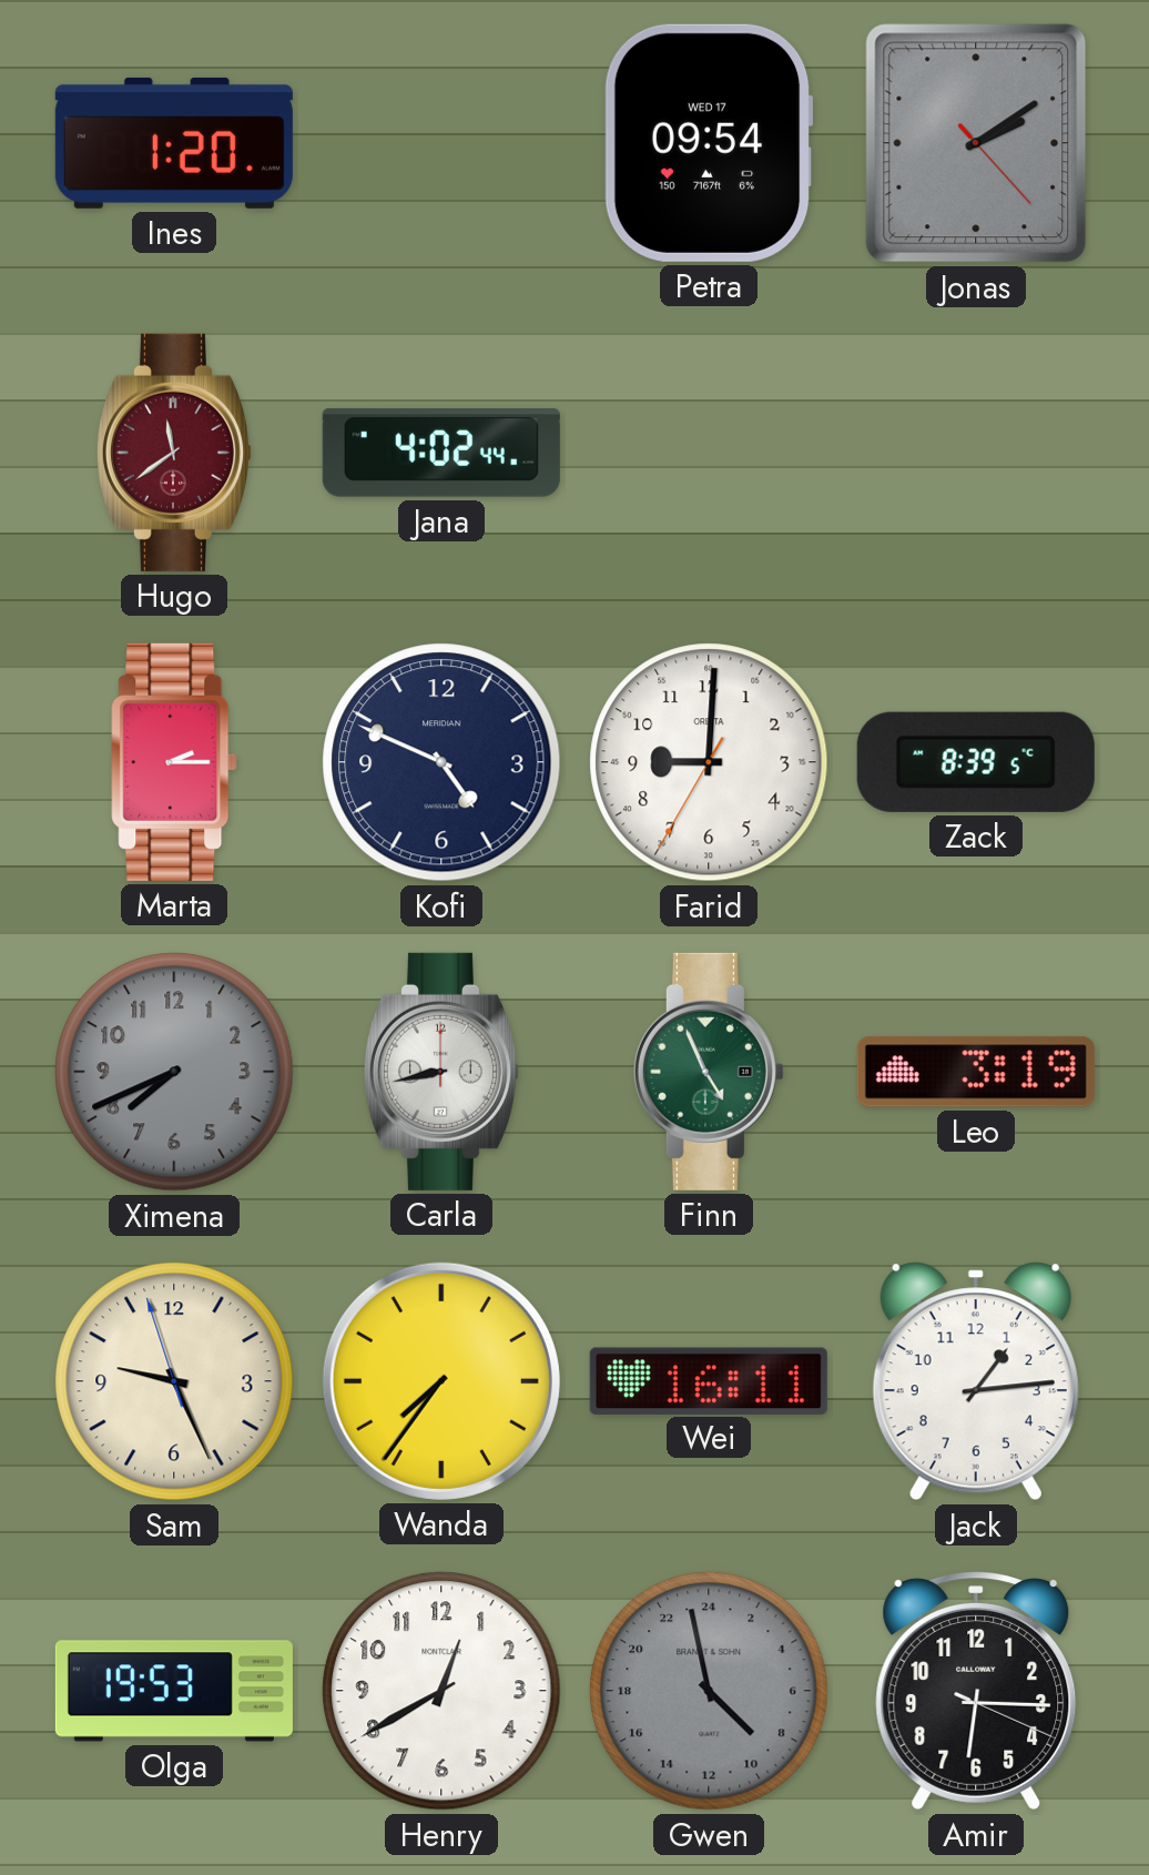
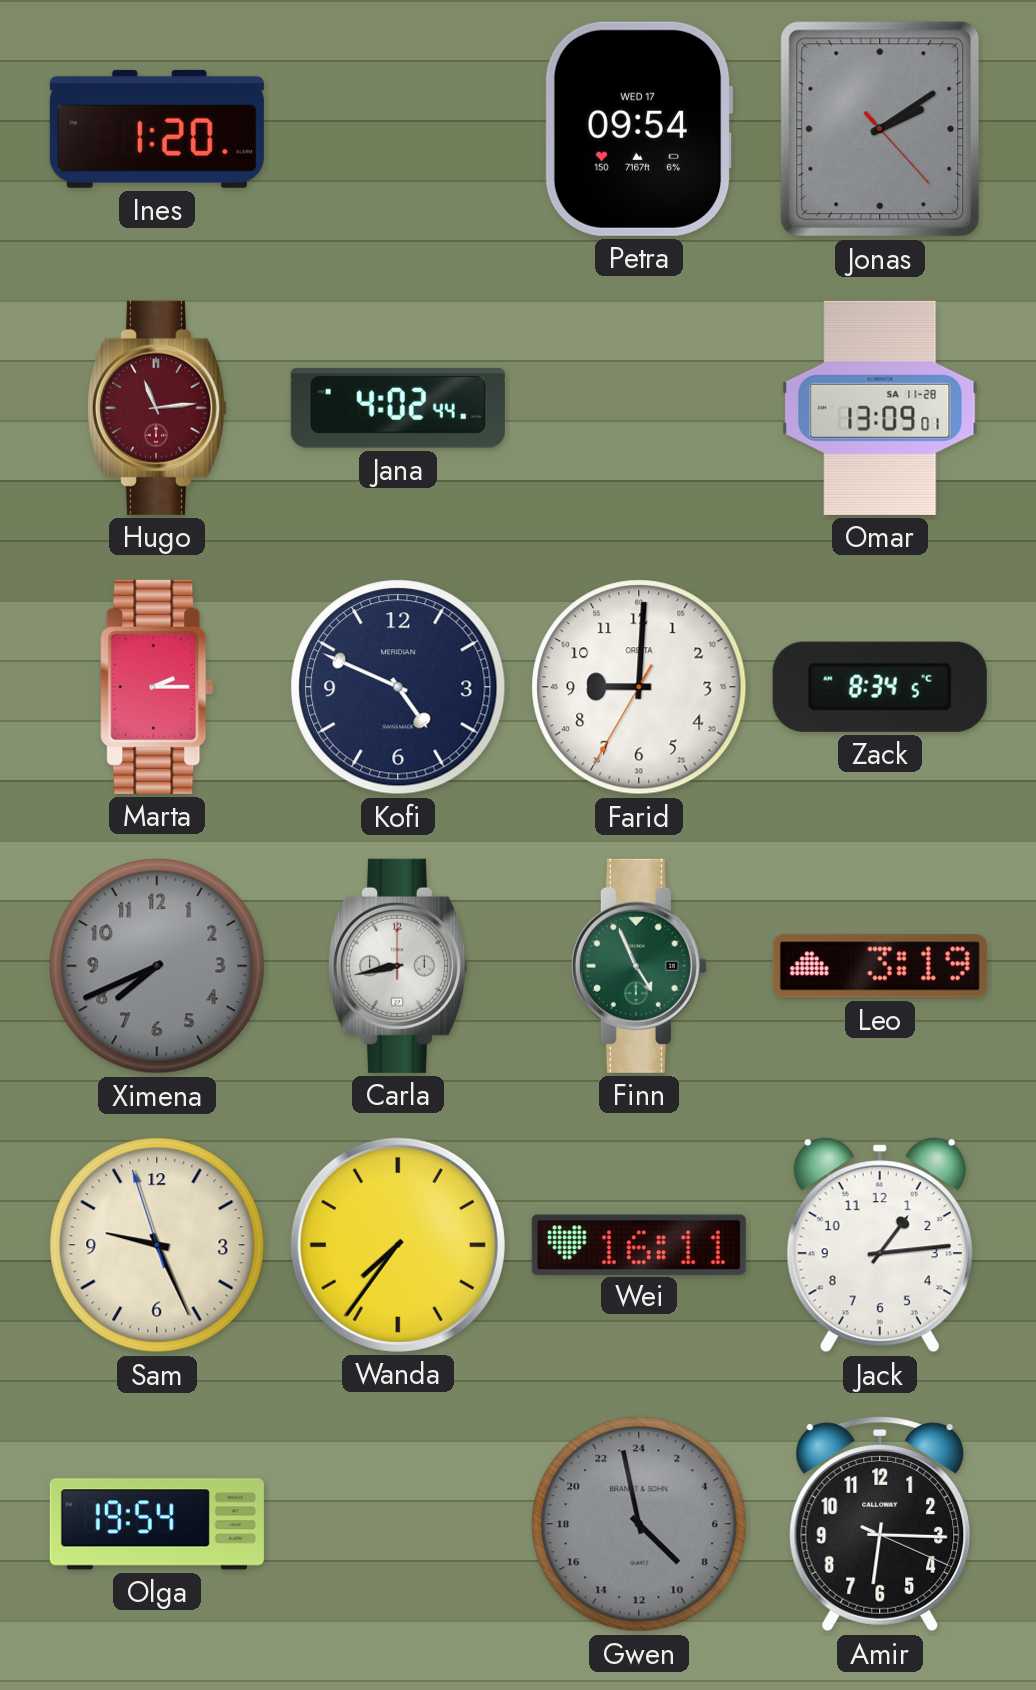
Hugo: 11:39 -> 11:14 (157, 408)
Omar: none -> 13:09 (880, 408)
Zack: 8:39 -> 8:34 (880, 687)
Olga: 19:53 -> 19:54 (157, 1524)
Henry: 12:40 -> none (441, 1691)
